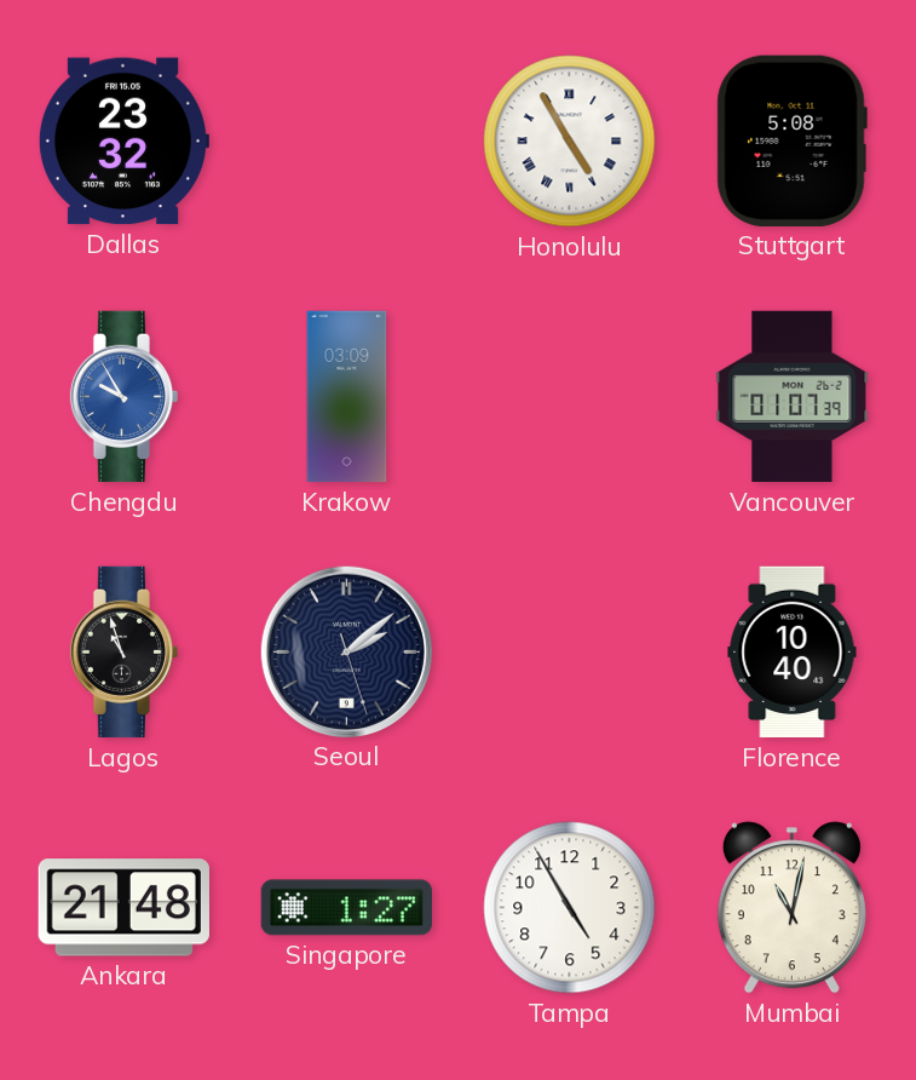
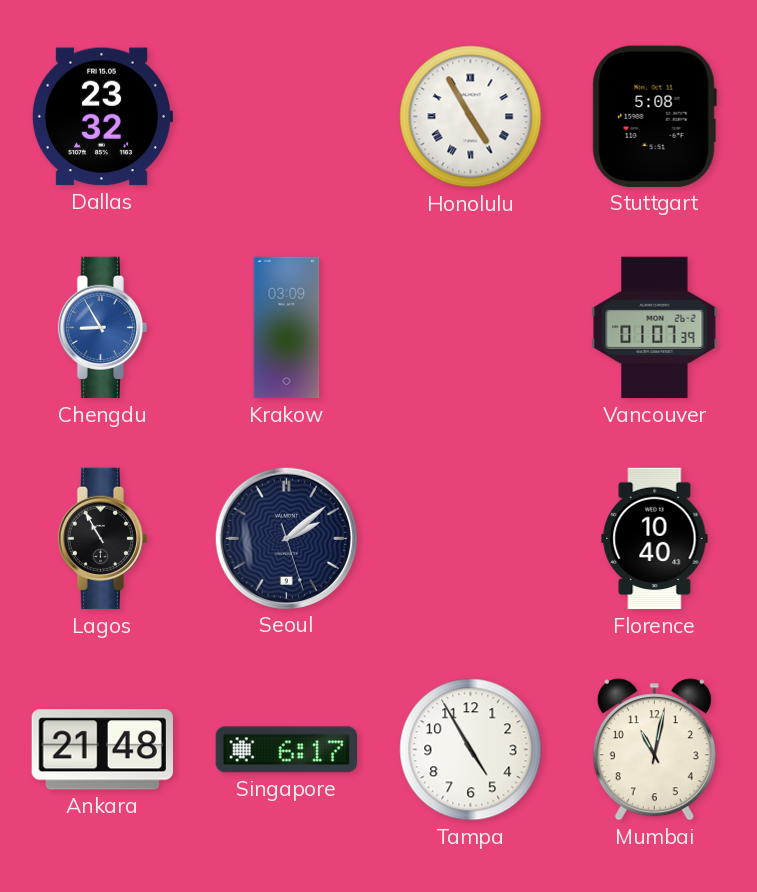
Chengdu: 9:55 -> 8:55 (103, 328)
Lagos: 10:57 -> 10:55 (103, 539)
Singapore: 1:27 -> 6:17 (286, 750)
